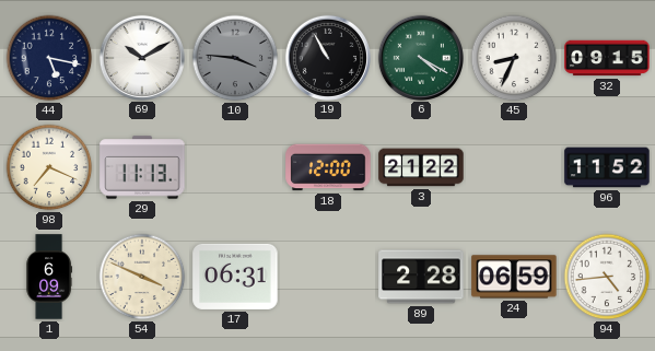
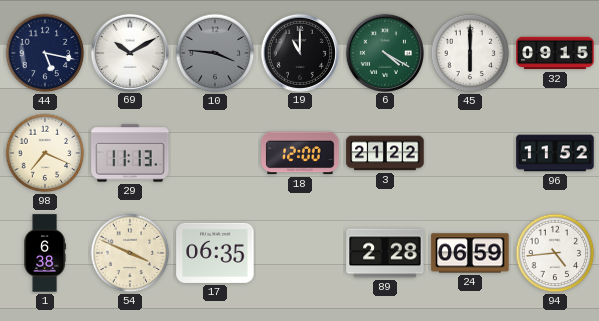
19: 10:55 -> 11:00 (299, 52)
45: 8:34 -> 6:00 (470, 53)
1: 6:09 -> 6:38 (44, 253)
17: 06:31 -> 06:35 (215, 253)
